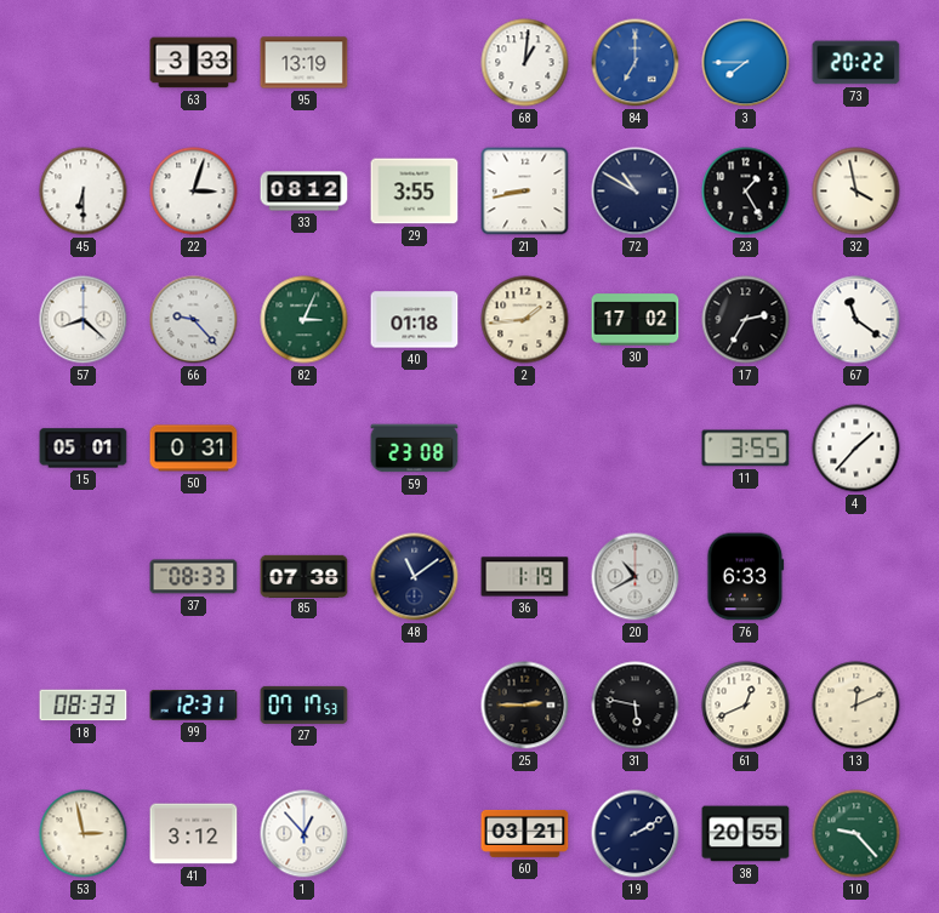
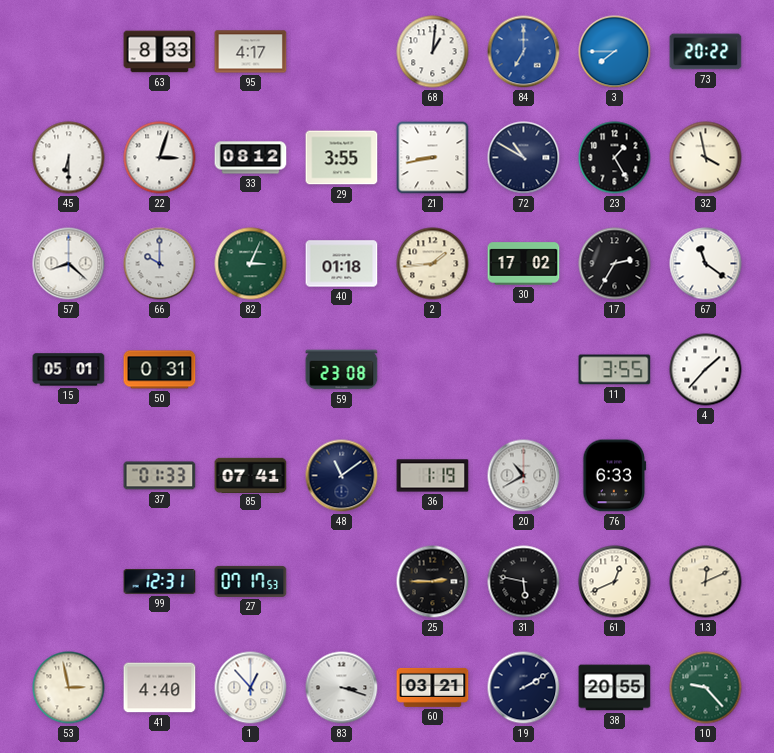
63: 3:33 -> 8:33 (160, 52)
95: 13:19 -> 4:17 (251, 52)
66: 9:23 -> 10:00 (160, 264)
37: 08:33 -> 01:33 (160, 476)
85: 07:38 -> 07:41 (251, 475)
18: 08:33 -> none (84, 706)
41: 3:12 -> 4:40 (160, 688)
83: none -> 3:18 (342, 688)
